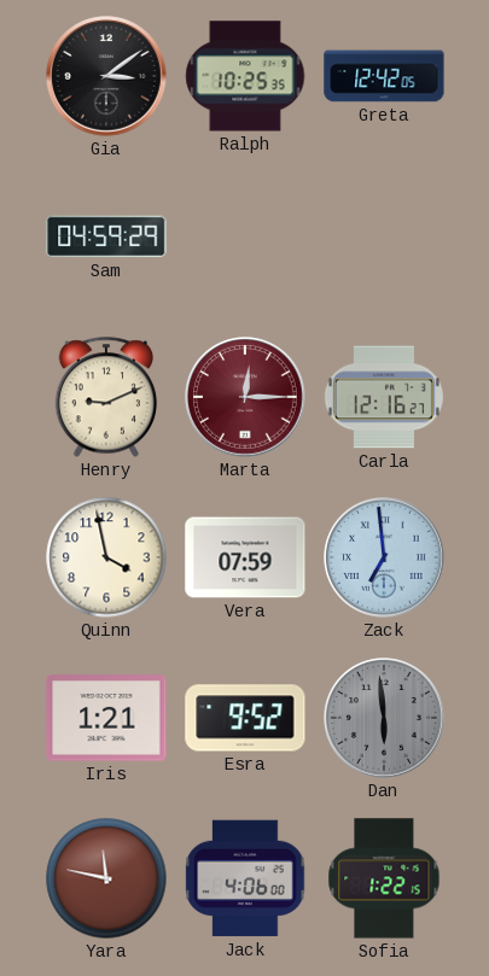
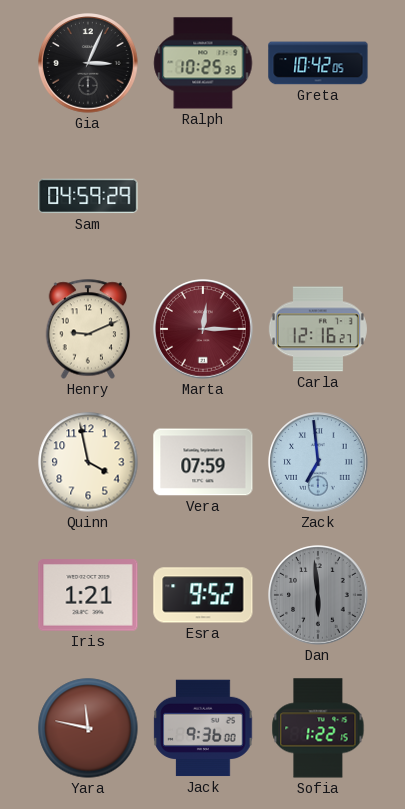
Gia: 3:09 -> 3:04 (88, 63)
Greta: 12:42 -> 10:42 (318, 63)
Jack: 4:06 -> 9:36 (203, 728)
